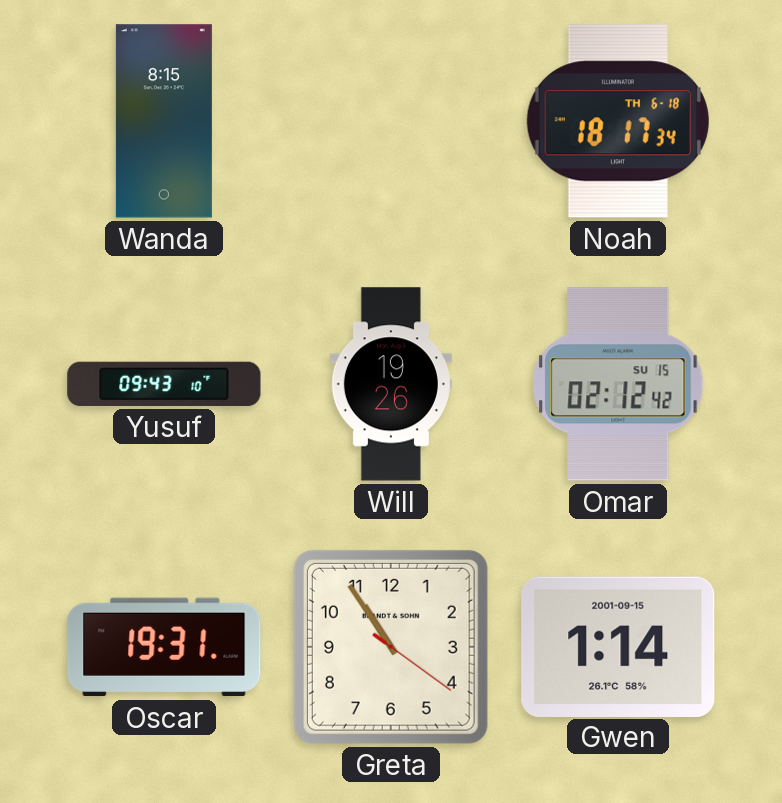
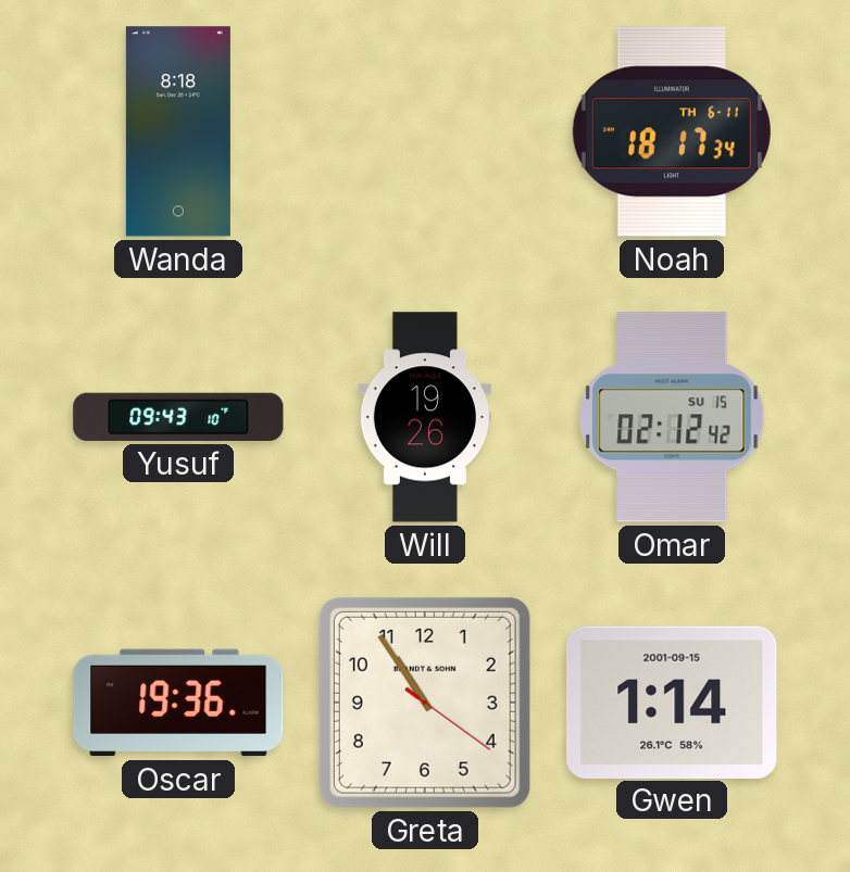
Wanda: 8:15 -> 8:18 (178, 131)
Noah date: TH 6-18 -> TH 6-11 (672, 131)
Oscar: 19:31 -> 19:36 (178, 703)
